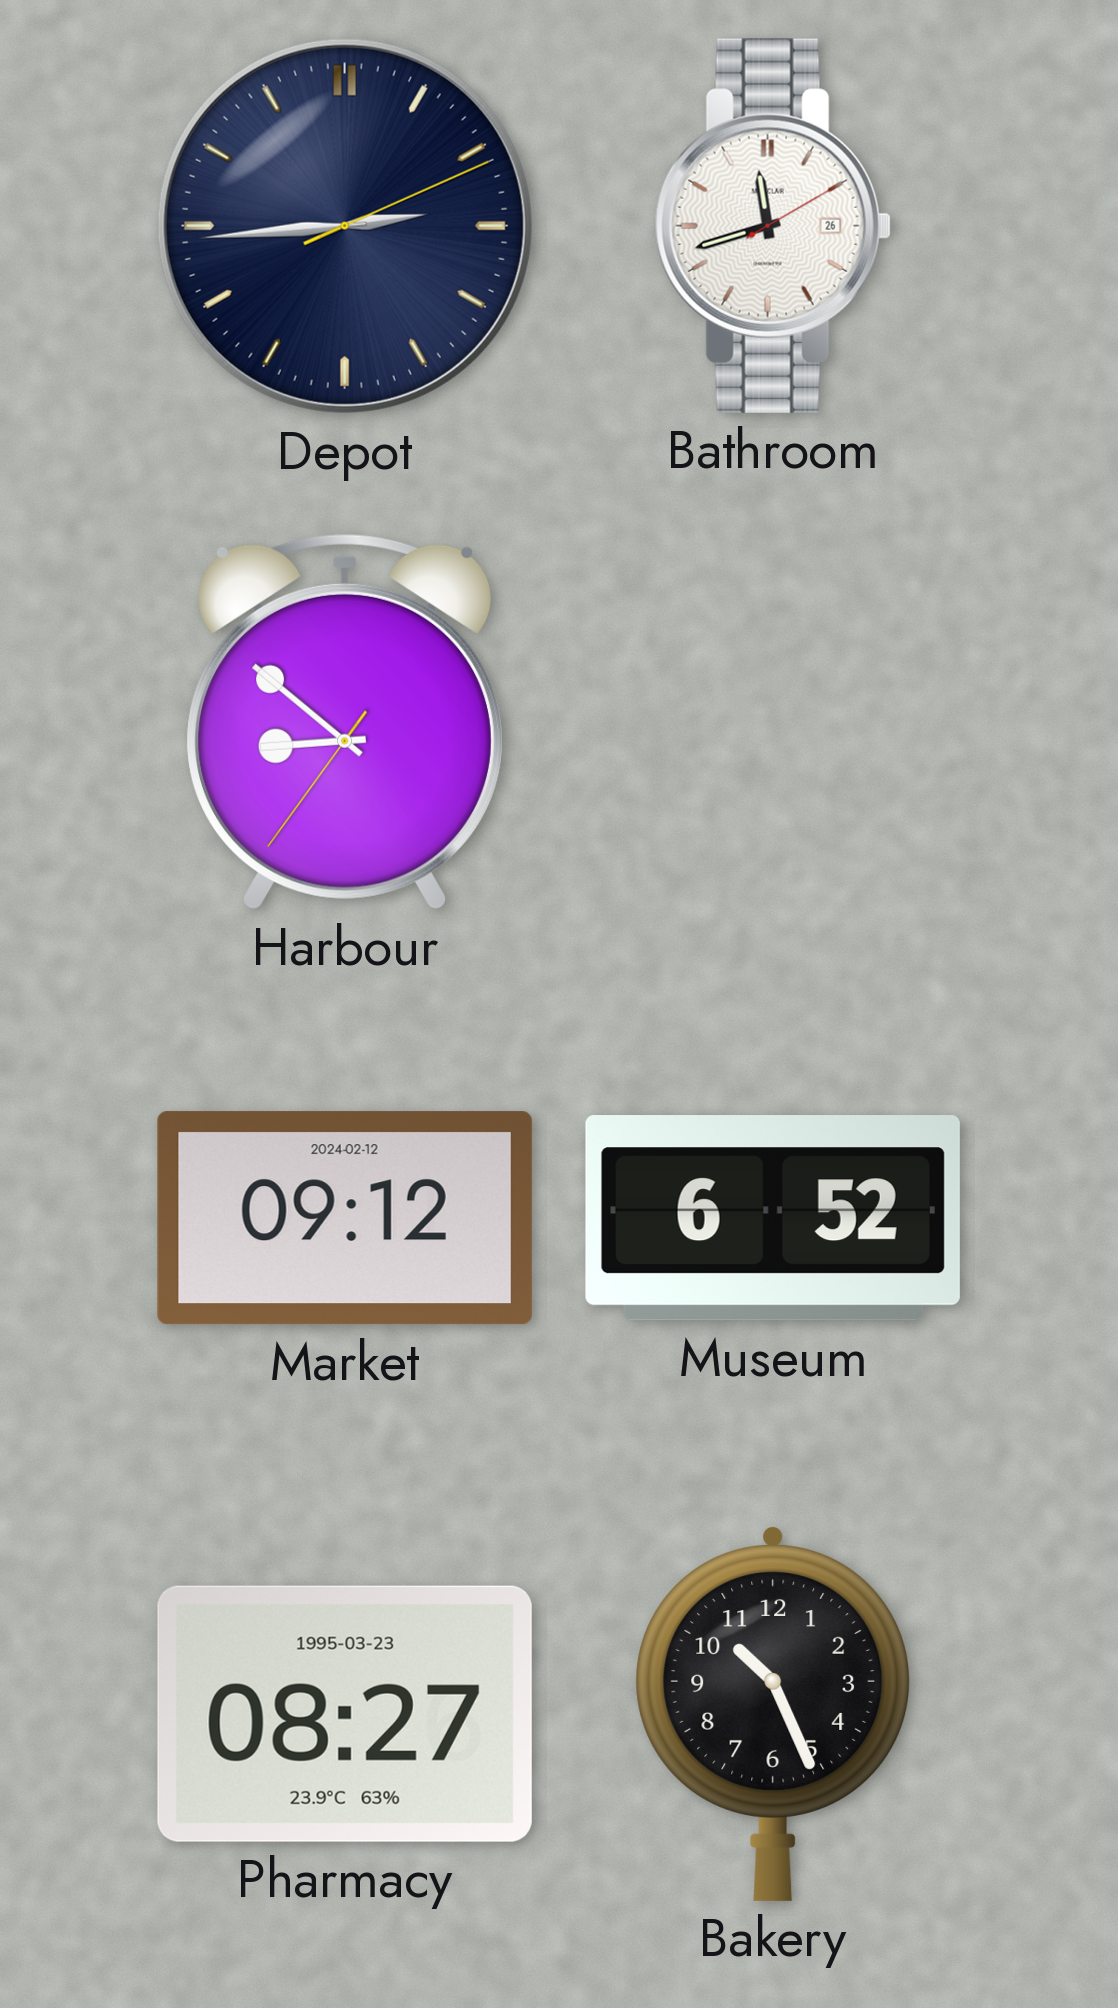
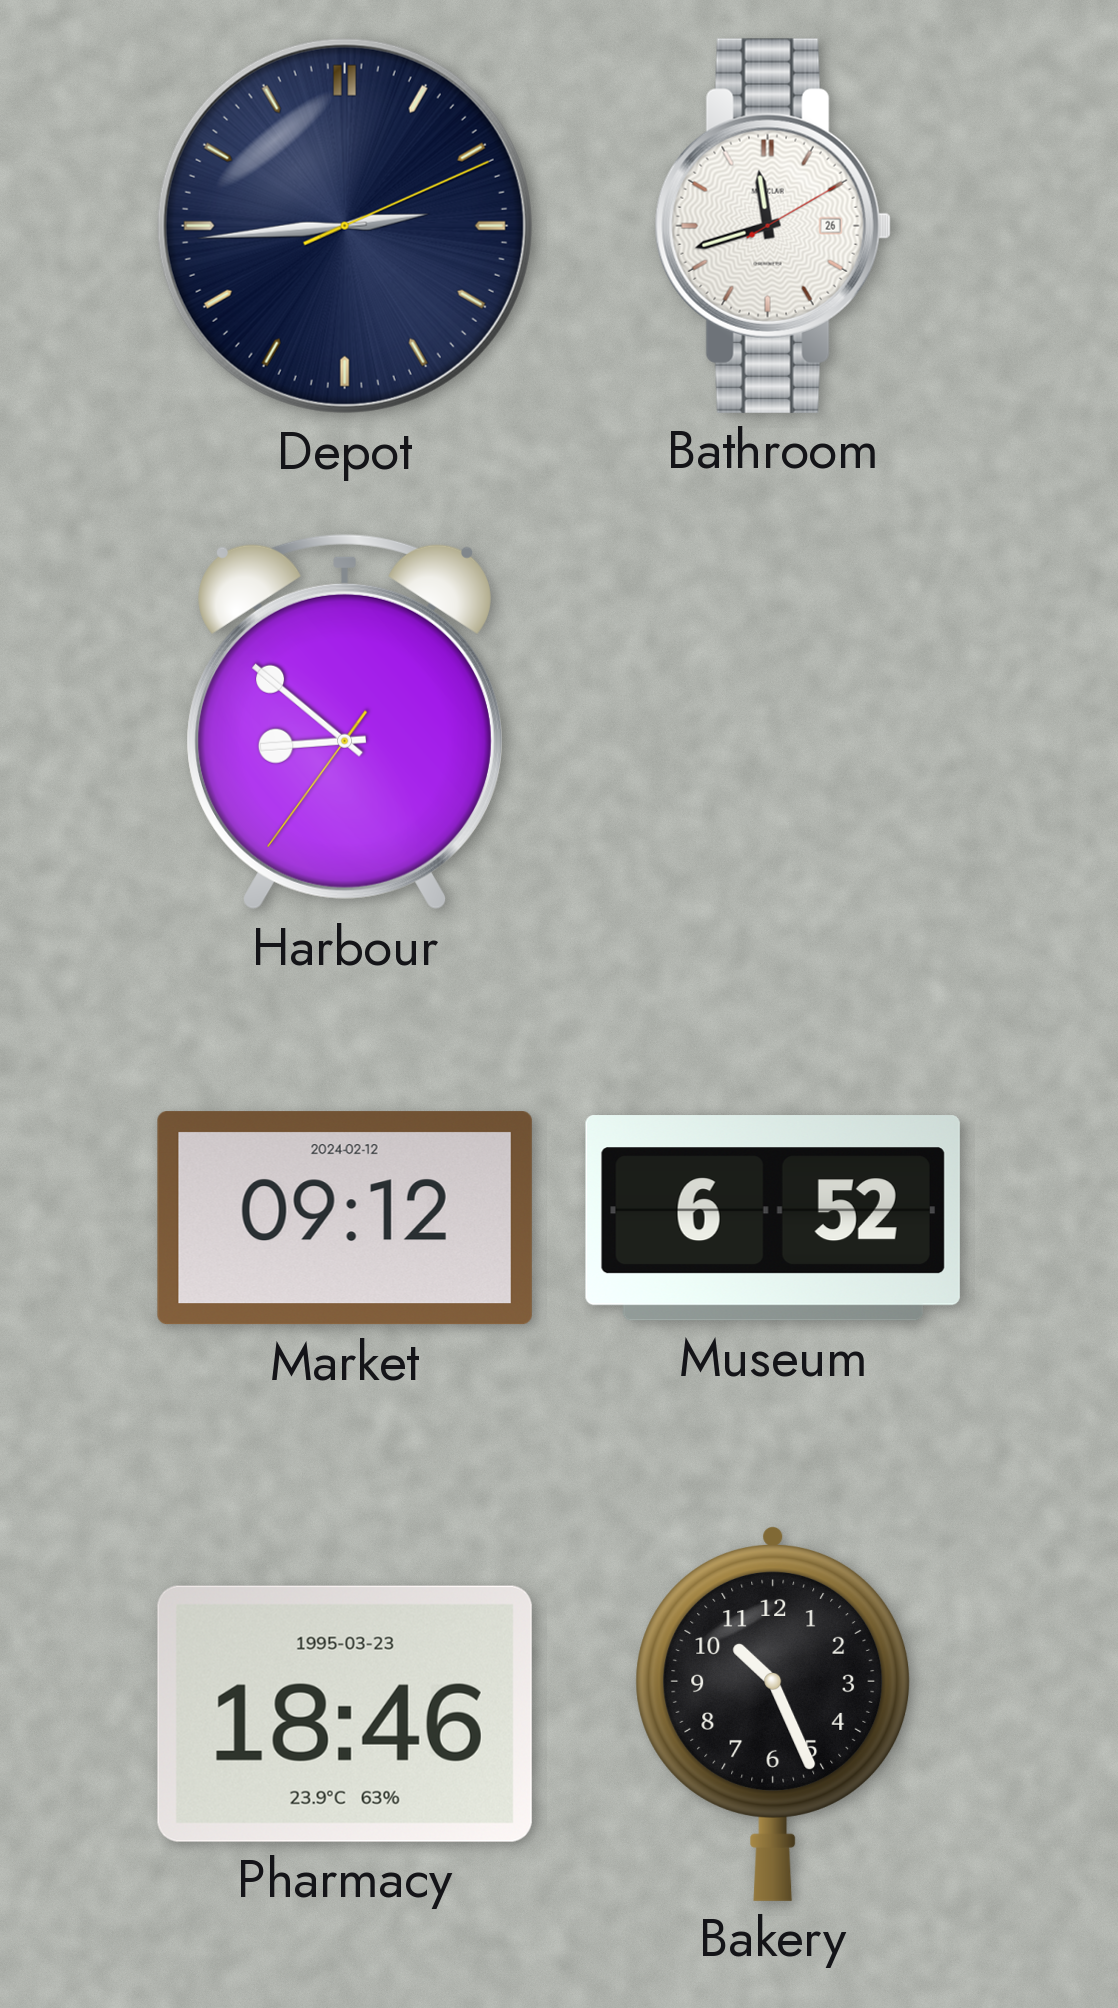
Pharmacy: 08:27 -> 18:46 (345, 1714)
